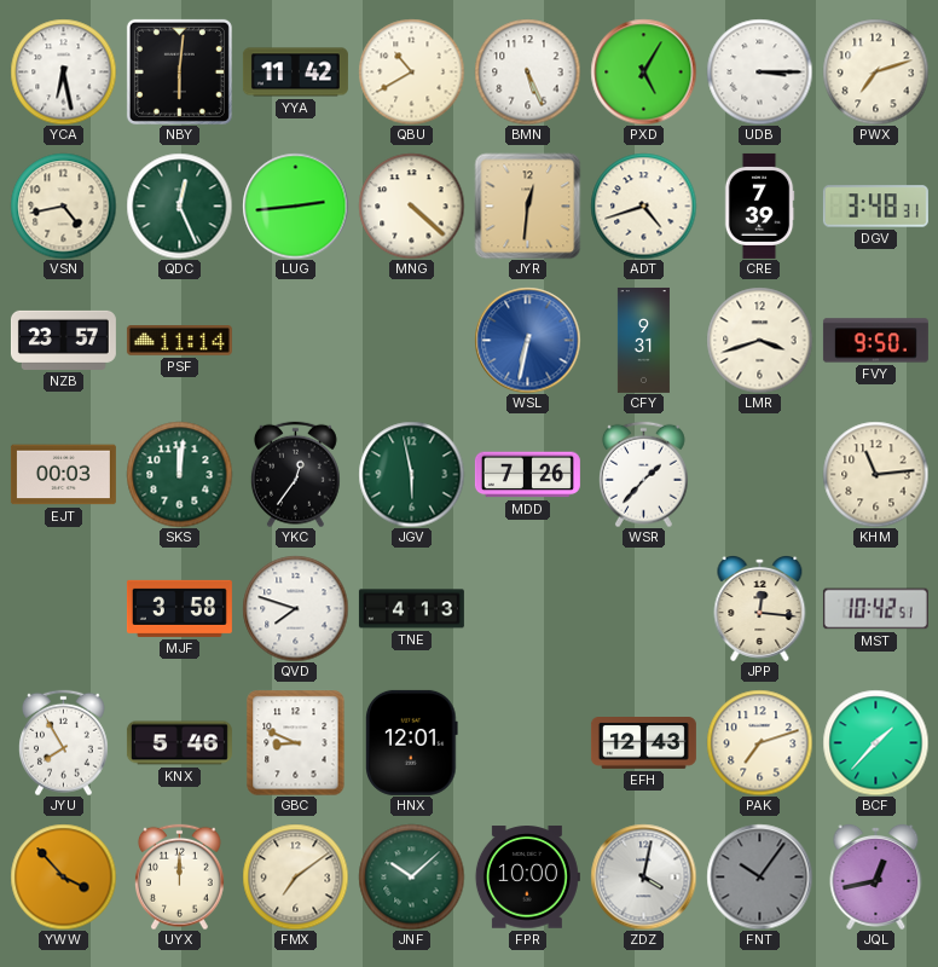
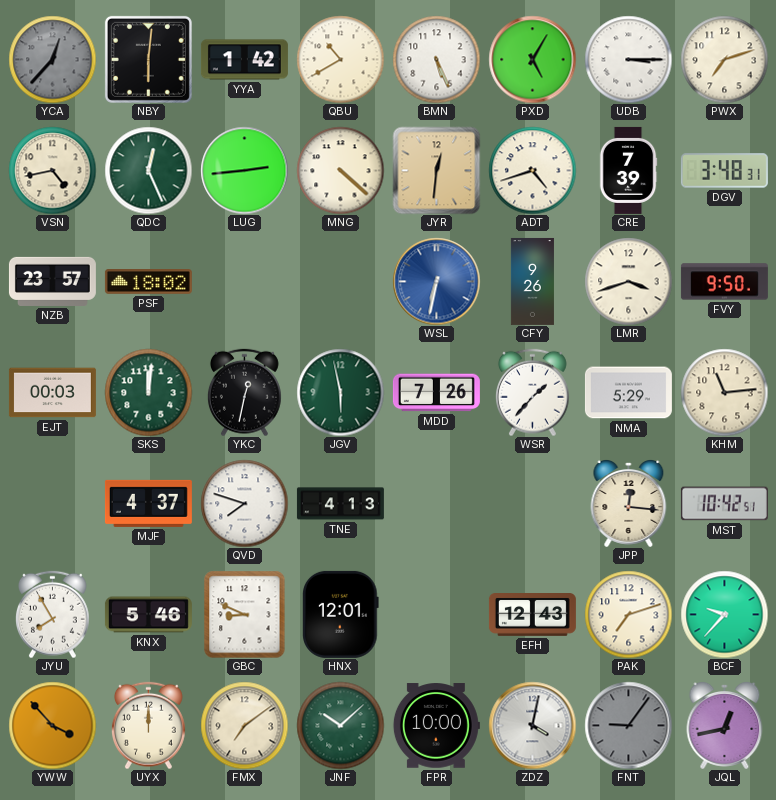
YCA: 6:28 -> 12:37 (52, 59)
YCA dial: white -> grey (52, 59)
YYA: 11:42 -> 1:42 (244, 60)
PSF: 11:14 -> 18:02 (148, 282)
CFY: 9:31 -> 9:26 (532, 281)
YKC: 12:36 -> 12:32 (244, 392)
NMA: none -> 5:29 (628, 393)
MJF: 3:58 -> 4:37 (148, 503)
BCF: 1:37 -> 9:37 (724, 614)
FNT: 10:06 -> 9:06 (628, 725)
